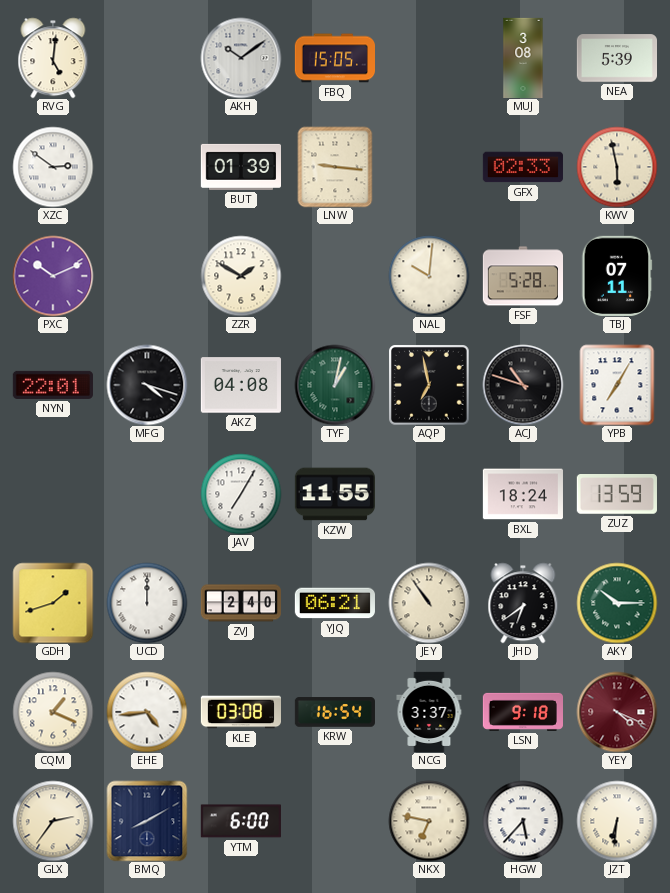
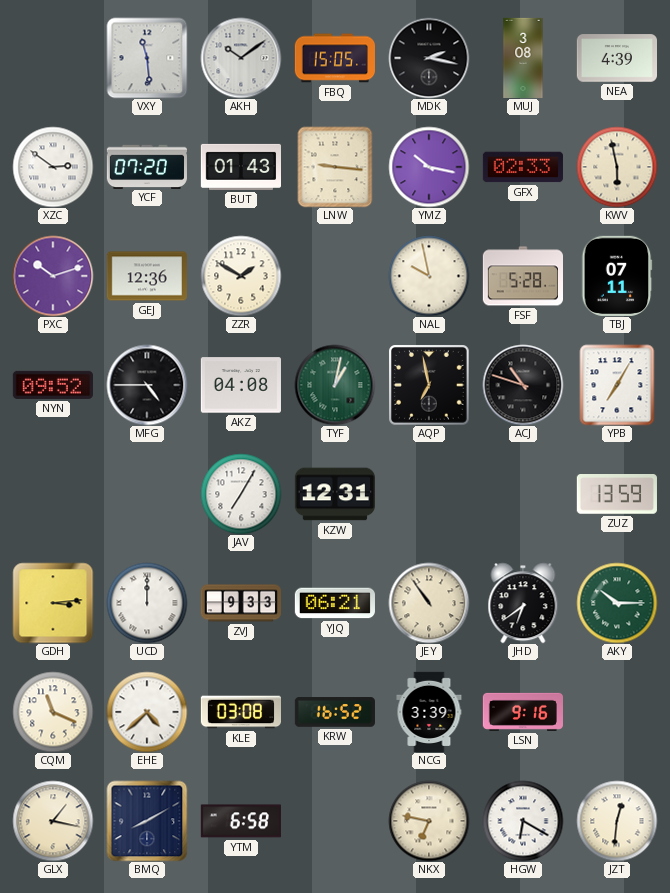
RVG: 5:01 -> none (53, 58)
VXY: none -> 11:29 (147, 58)
MDK: none -> 2:17 (429, 58)
NEA: 5:39 -> 4:39 (616, 58)
YCF: none -> 07:20 (146, 166)
BUT: 01:39 -> 01:43 (240, 167)
YMZ: none -> 10:17 (429, 167)
PXC: 10:11 -> 10:12 (53, 276)
GEJ: none -> 12:36 (147, 276)
NAL: 10:01 -> 9:58 (429, 276)
NYN: 22:01 -> 09:52 (53, 385)
MFG: 4:18 -> 4:45 (147, 385)
KZW: 11:55 -> 12:31 (335, 494)
BXL: 18:24 -> none (523, 494)
GDH: 1:42 -> 3:14 (53, 603)
ZVJ: 2:40 -> 9:33 (240, 603)
CQM: 1:19 -> 11:19 (53, 712)
EHE: 4:44 -> 4:38 (147, 712)
KRW: 16:54 -> 16:52 (335, 712)
NCG: 3:37 -> 3:39 (429, 711)
LSN: 9:18 -> 9:16 (522, 712)
YEY: 4:19 -> none (617, 712)
GLX: 2:36 -> 1:17 (53, 821)
YTM: 6:00 -> 6:58 (241, 821)
HGW: 5:37 -> 6:20 (523, 821)
JZT: 6:31 -> 12:31 (617, 821)
